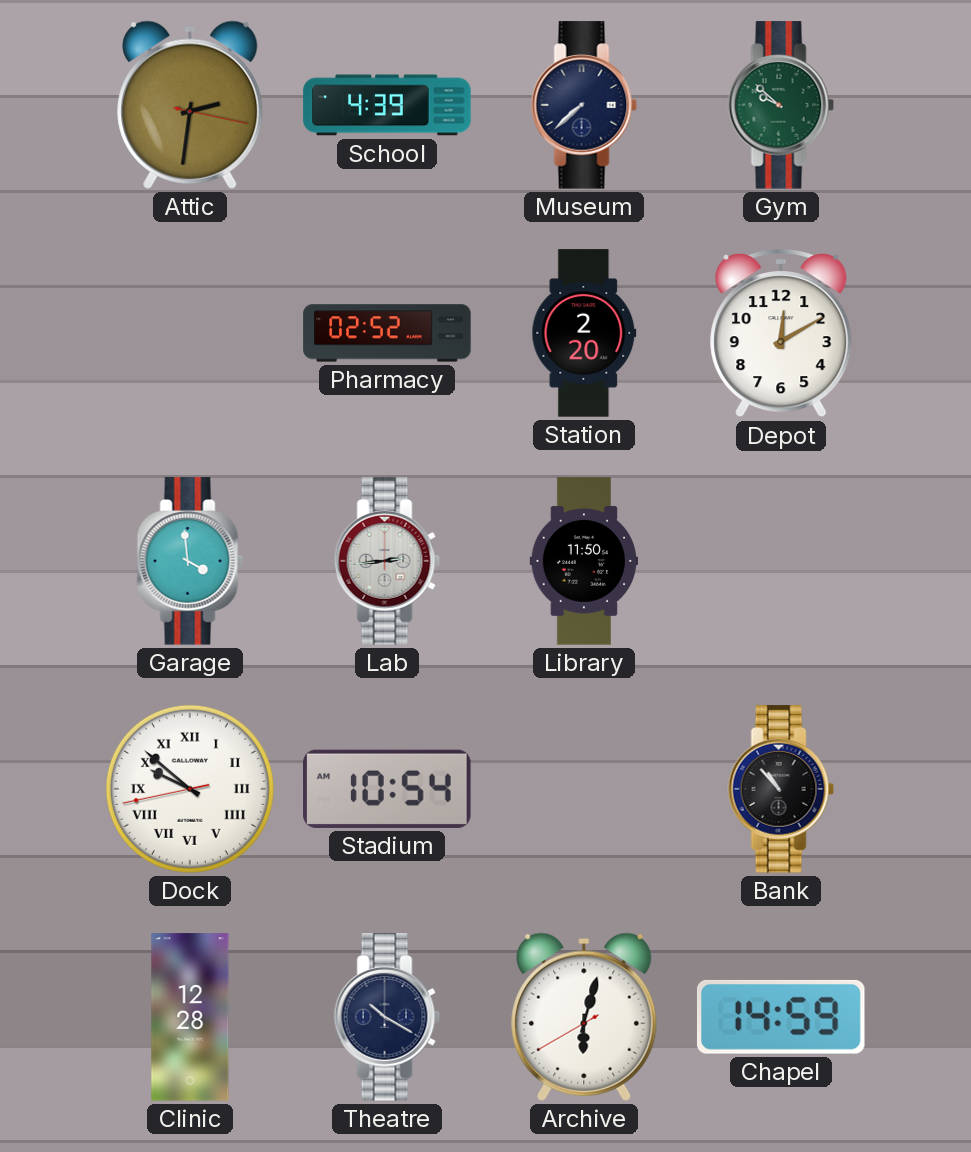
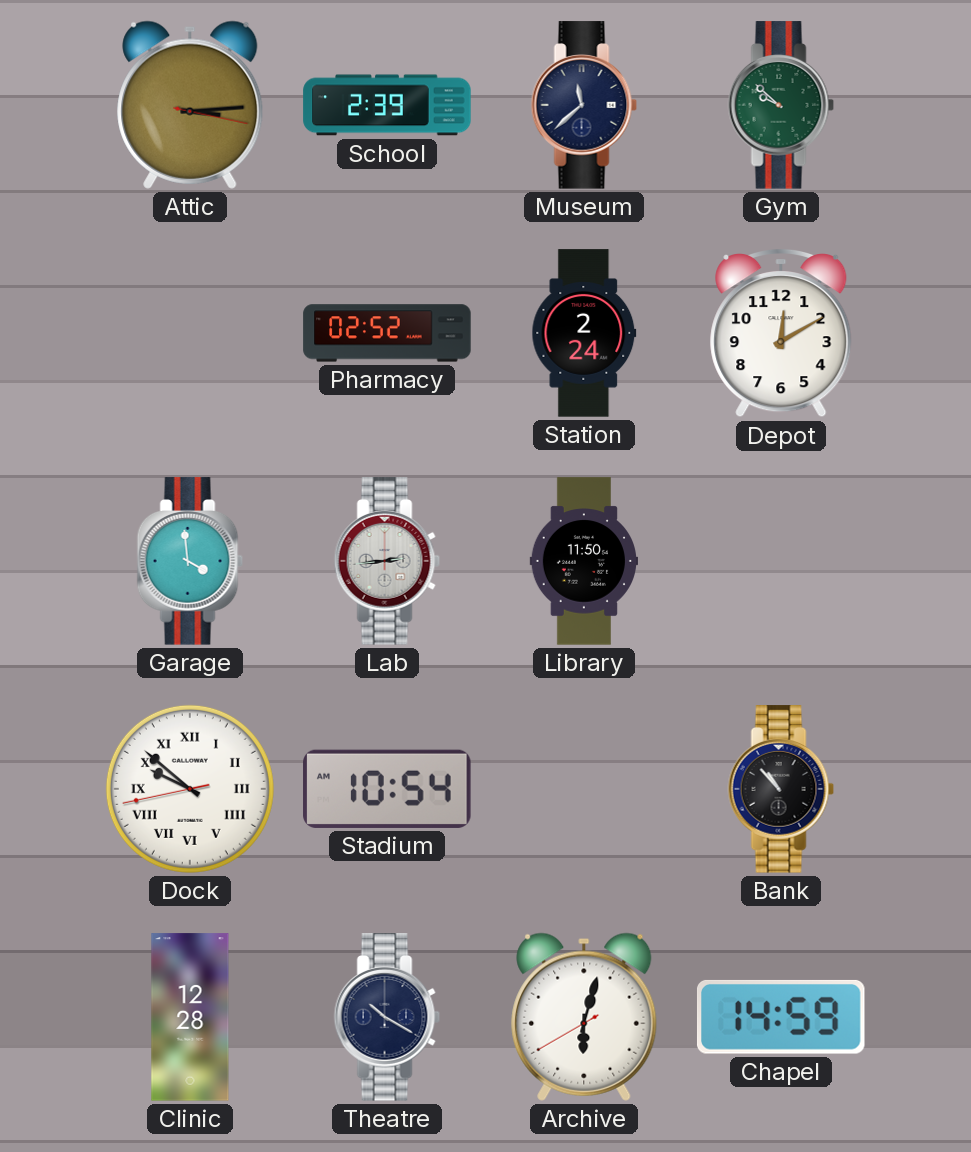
Attic: 2:31 -> 3:14 (190, 105)
School: 4:39 -> 2:39 (387, 105)
Museum: 7:38 -> 11:38 (584, 105)
Station: 2:20 -> 2:24 (584, 333)
